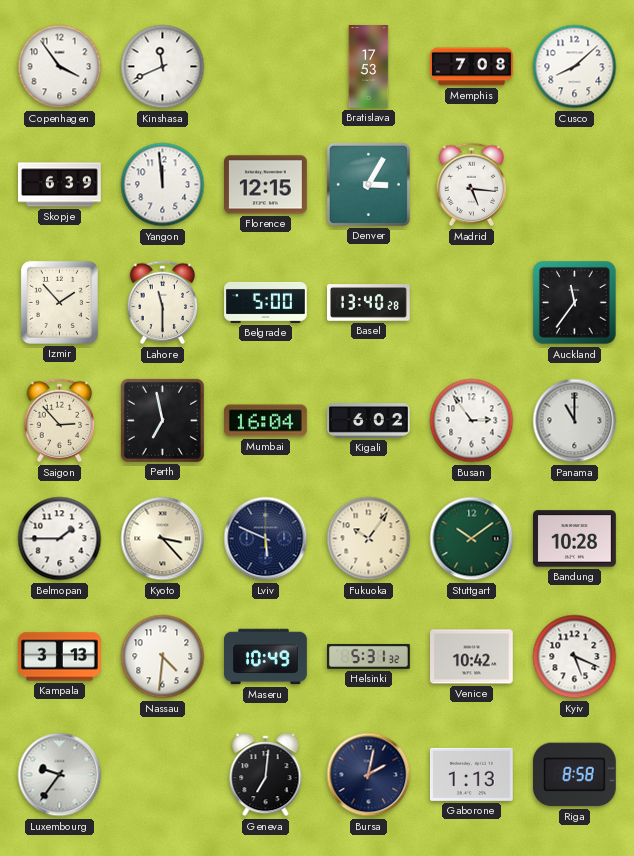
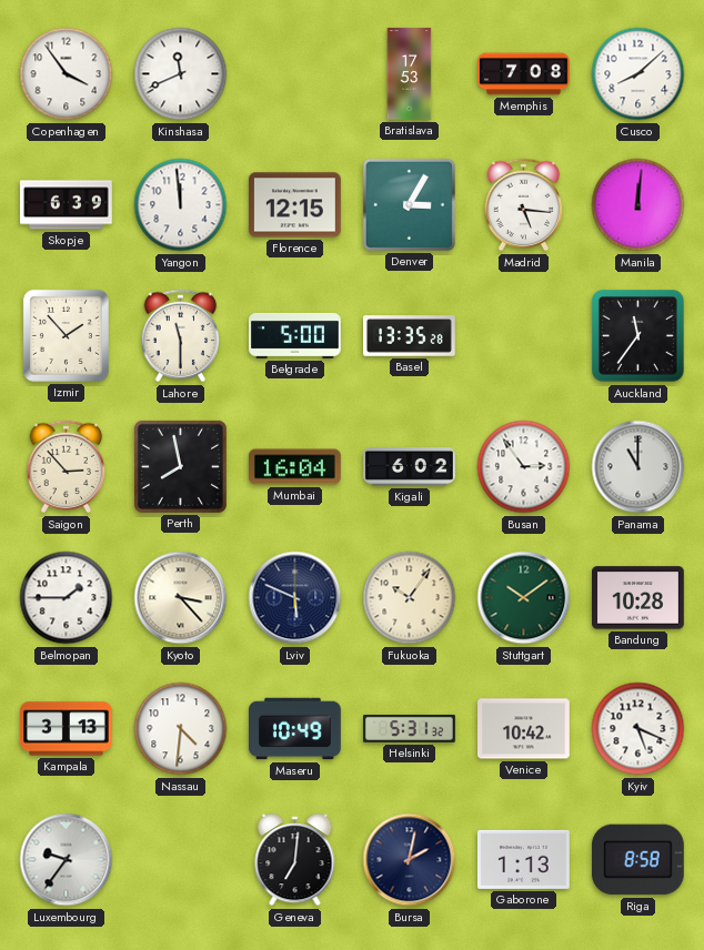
Manila: none -> 12:01 (638, 205)
Basel: 13:40 -> 13:35 (410, 336)
Perth: 6:58 -> 7:58 (180, 466)
